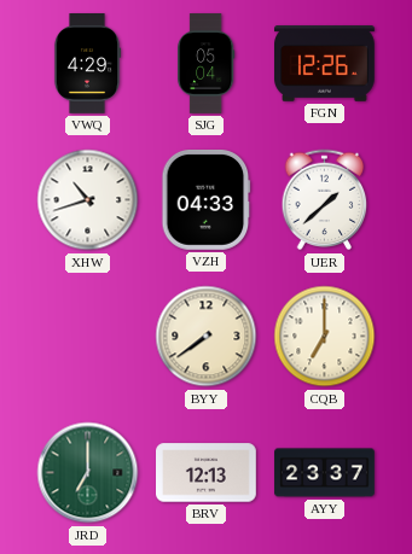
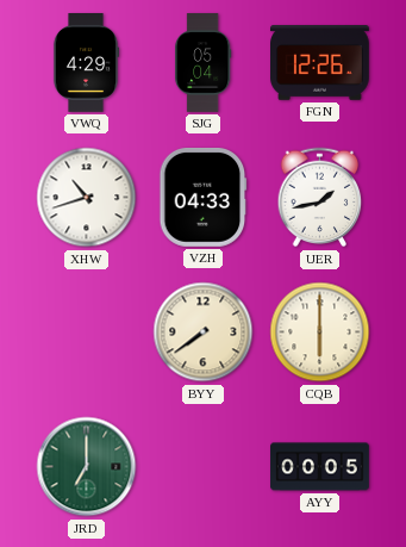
UER: 1:38 -> 1:43 (320, 198)
CQB: 7:00 -> 6:00 (320, 332)
BRV: 12:13 -> none (207, 473)
AYY: 23:37 -> 00:05 (320, 467)
